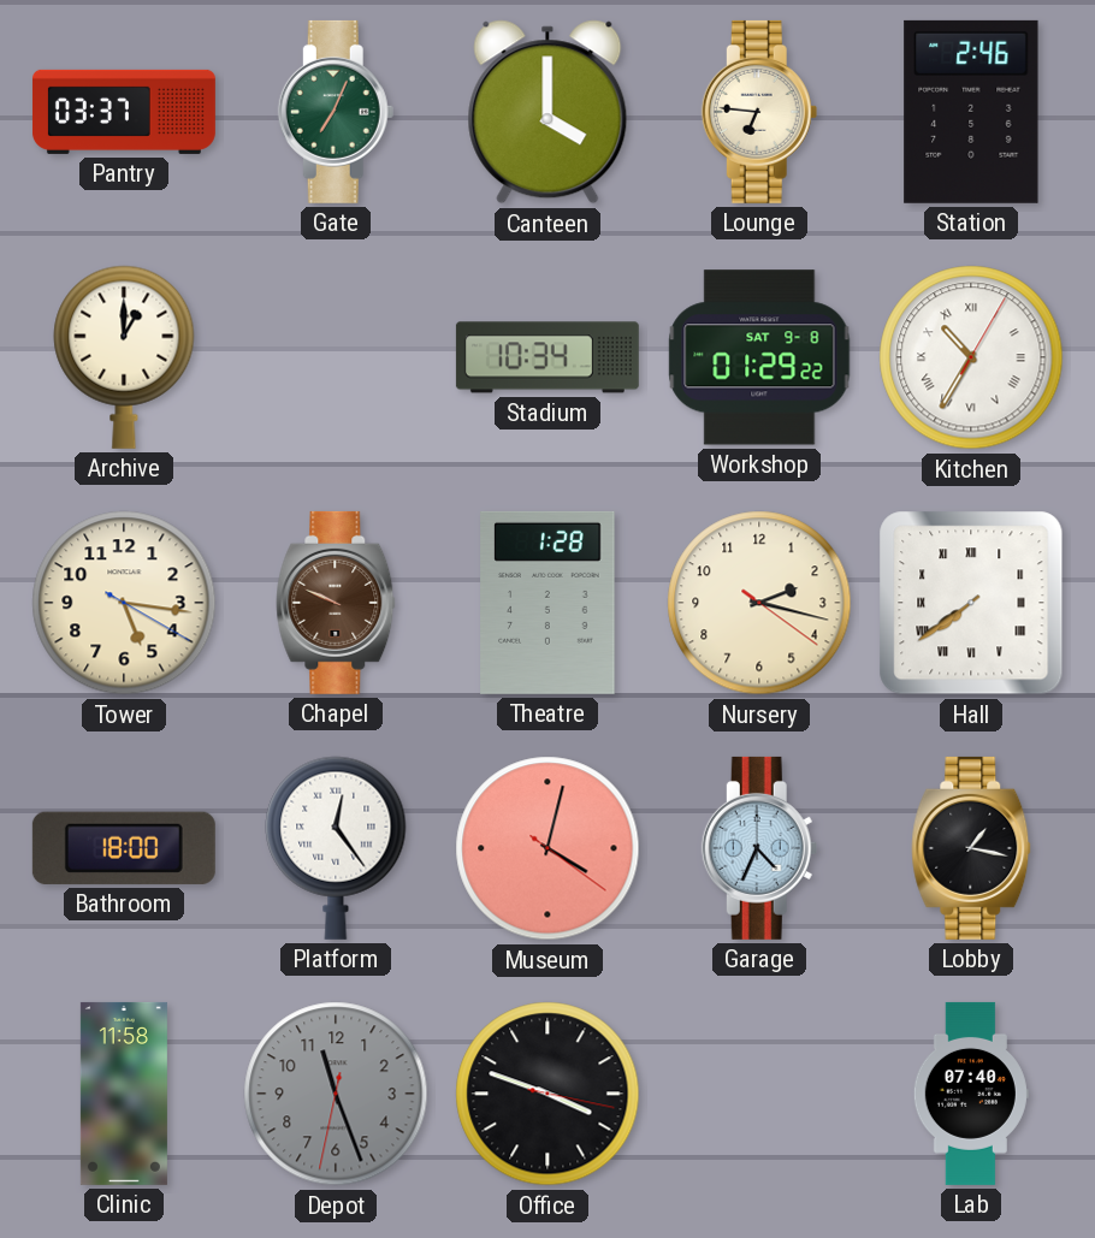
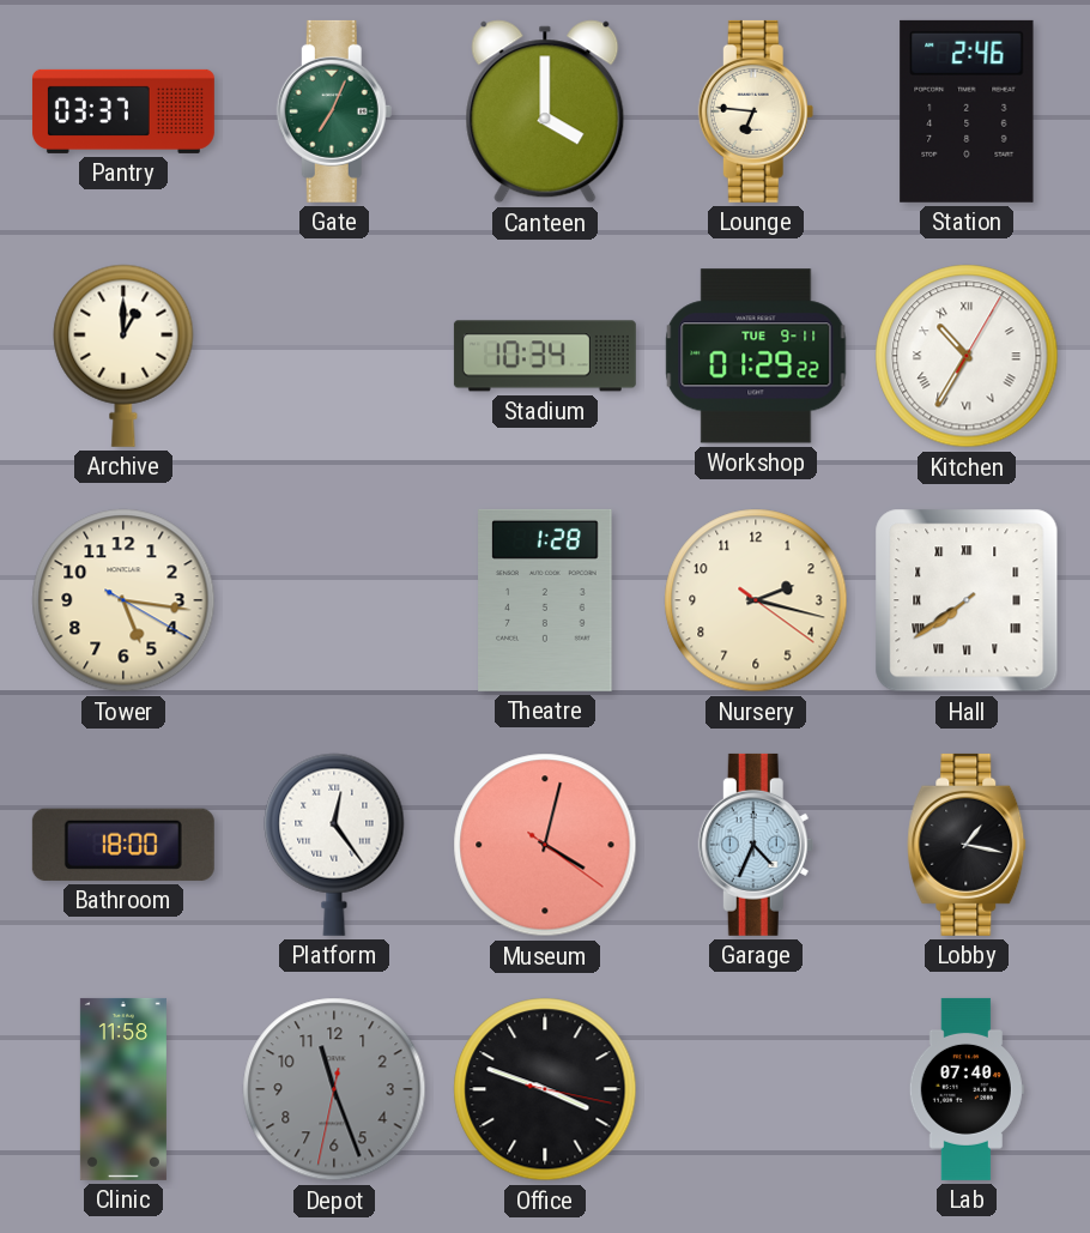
Workshop date: SAT 9-8 -> TUE 9-11 (756, 356)
Chapel: 9:49 -> none (336, 603)
